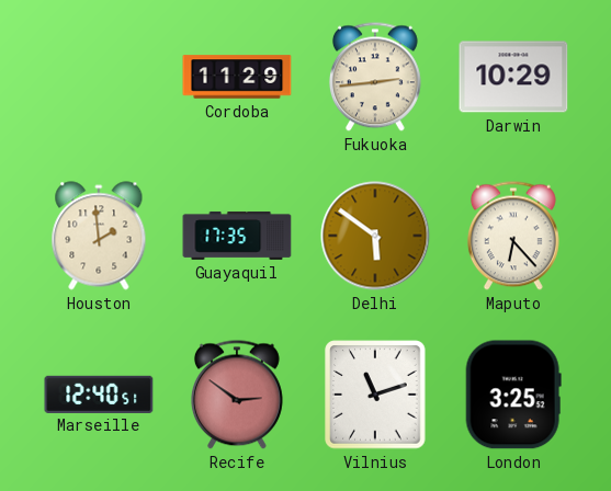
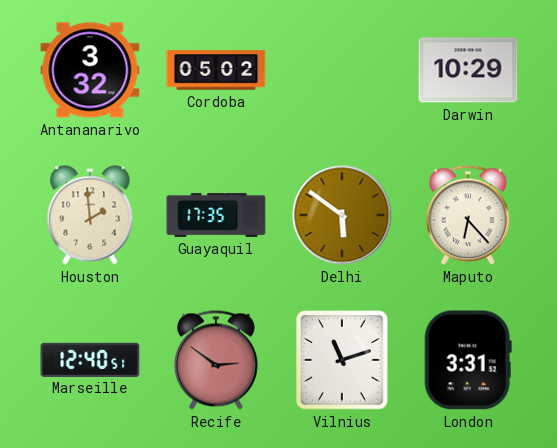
Antananarivo: none -> 3:32 (90, 70)
Cordoba: 11:29 -> 05:02 (216, 70)
Fukuoka: 2:44 -> none (375, 77)
London: 3:25 -> 3:31 (468, 360)
